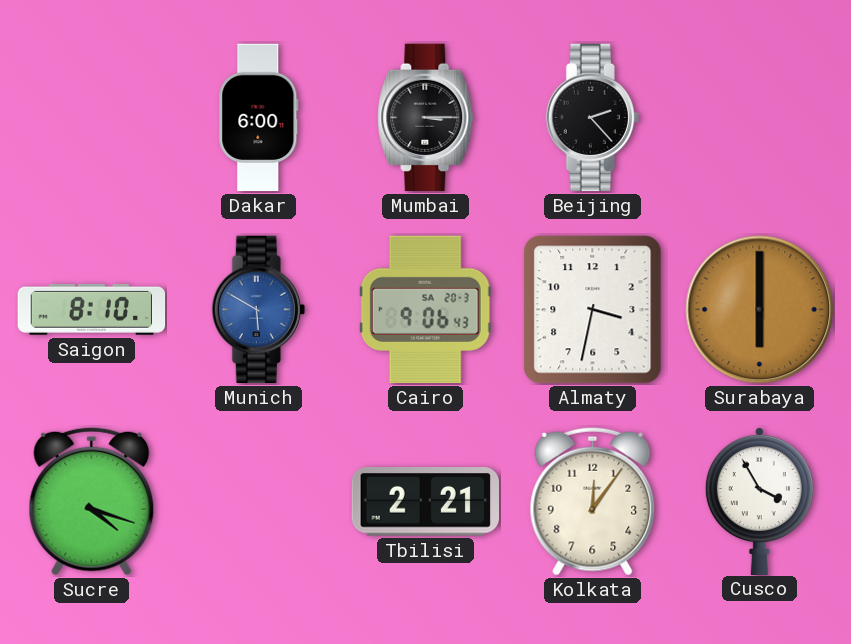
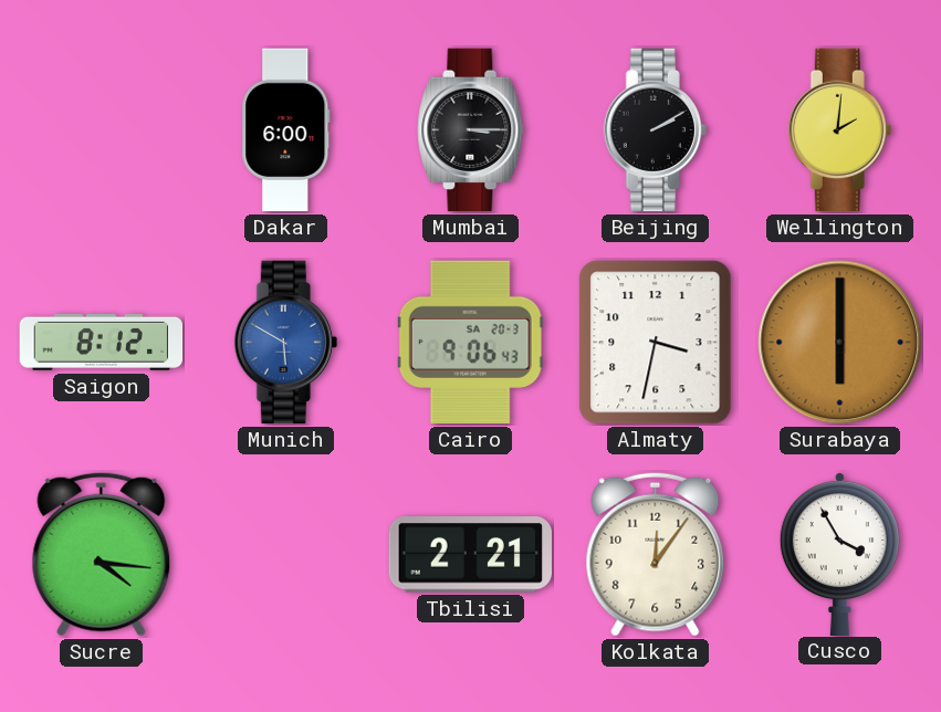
Beijing: 2:23 -> 2:10 (655, 130)
Wellington: none -> 2:01 (839, 130)
Saigon: 8:10 -> 8:12 (102, 342)
Sucre: 4:18 -> 4:16 (102, 554)
